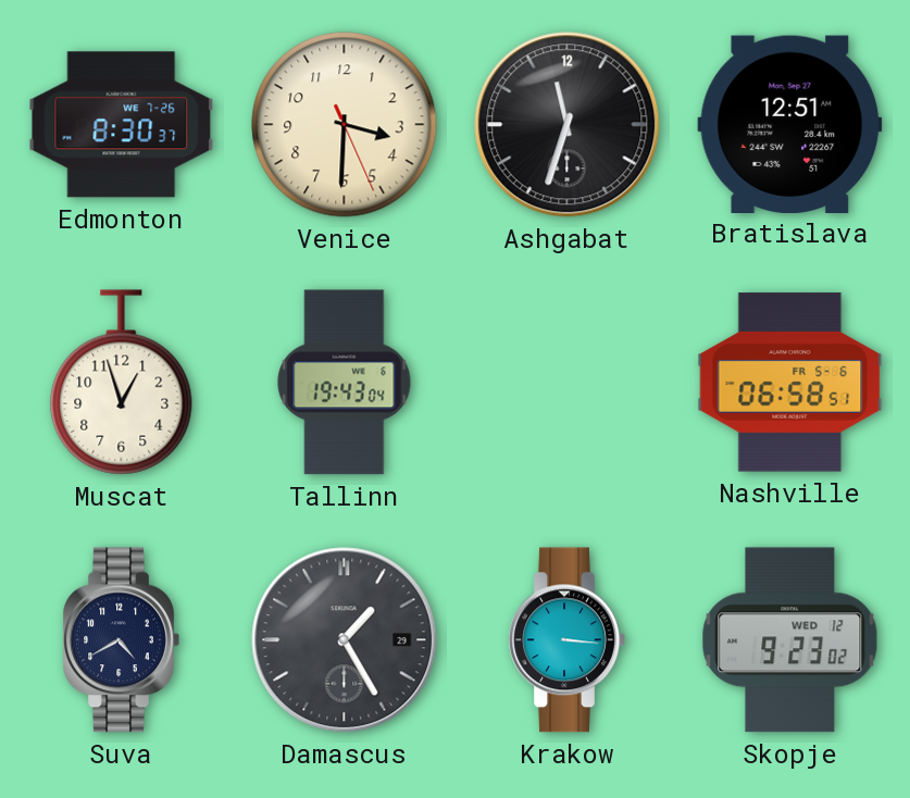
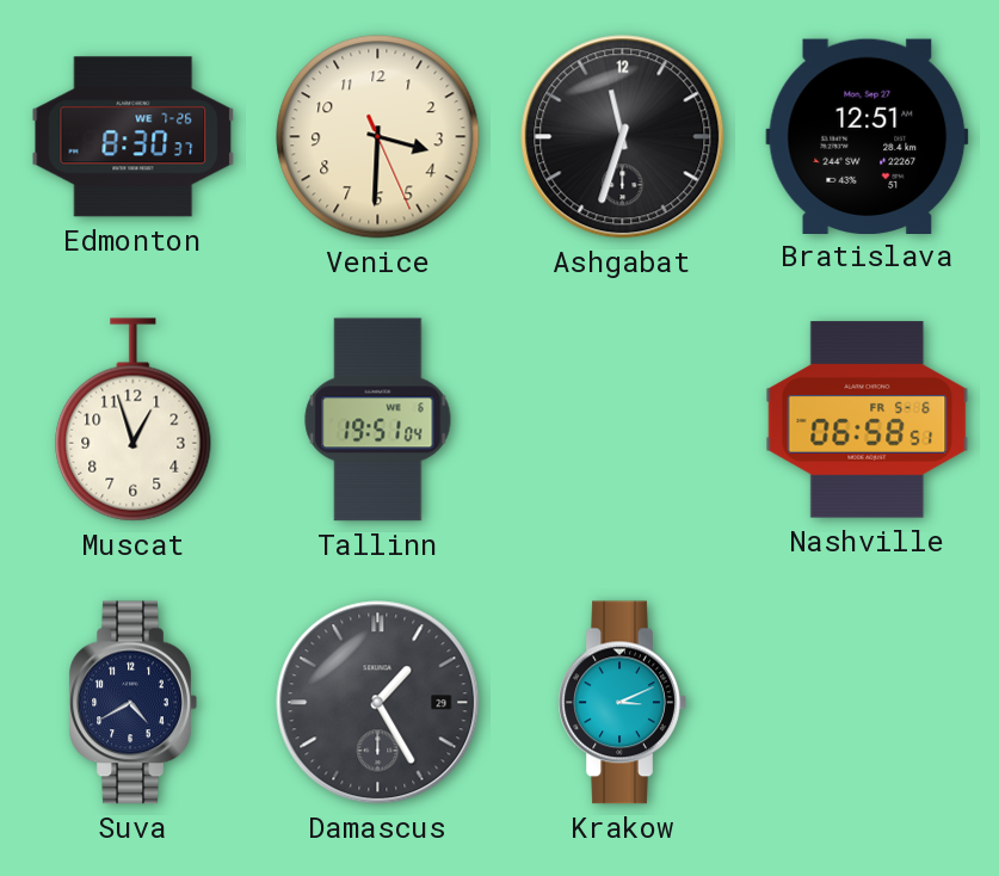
Tallinn: 19:43 -> 19:51 (378, 420)
Krakow: 3:16 -> 3:11 (622, 703)
Skopje: 9:23 -> none (790, 640)
